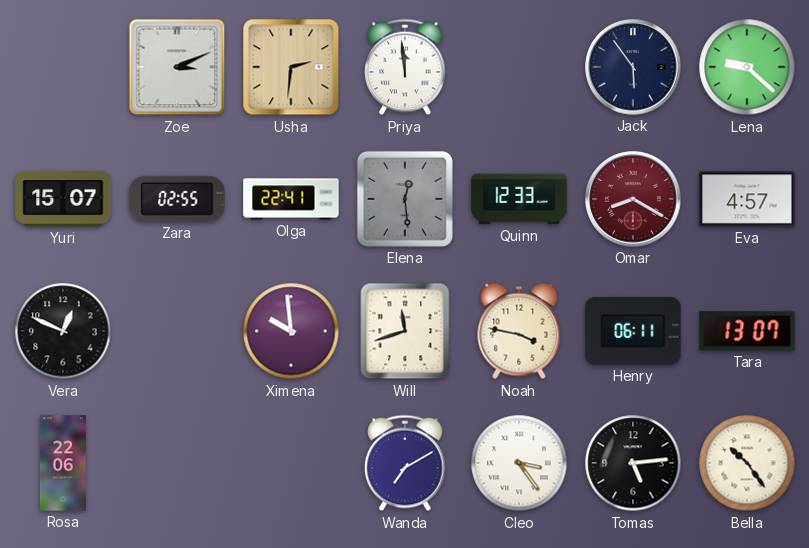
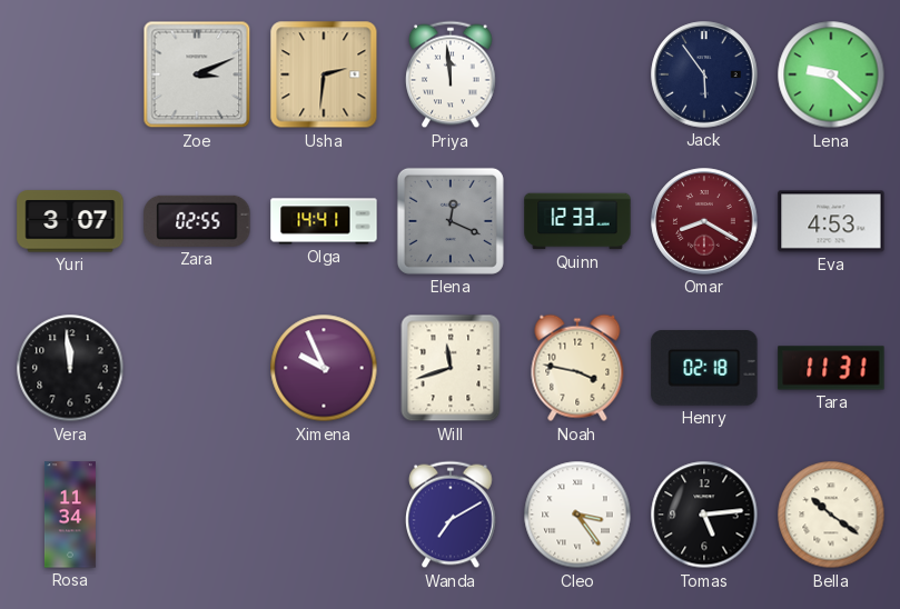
Yuri: 15:07 -> 3:07 (70, 221)
Olga: 22:41 -> 14:41 (324, 221)
Elena: 12:29 -> 12:19 (451, 221)
Eva: 4:57 -> 4:53 (831, 221)
Vera: 12:49 -> 11:59 (70, 368)
Ximena: 9:59 -> 9:56 (324, 368)
Henry: 06:11 -> 02:18 (704, 369)
Tara: 13:07 -> 11:31 (831, 368)
Rosa: 22:06 -> 11:34 (70, 515)
Bella: 10:24 -> 10:21 (831, 515)
